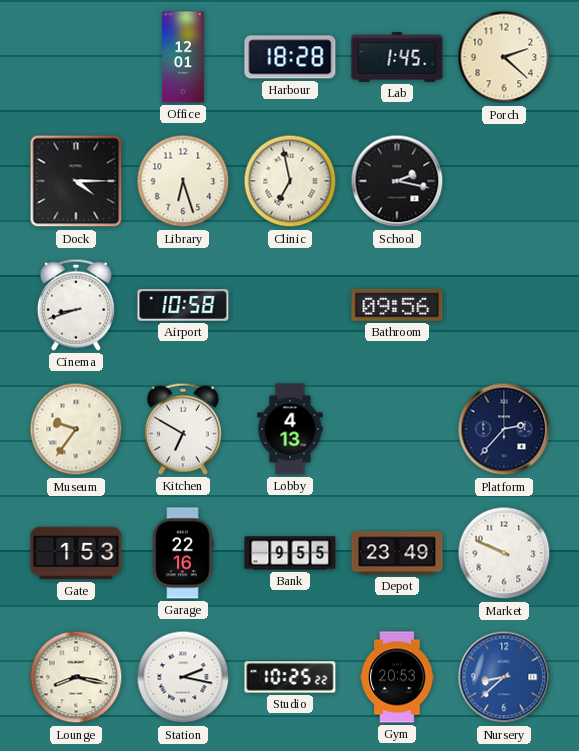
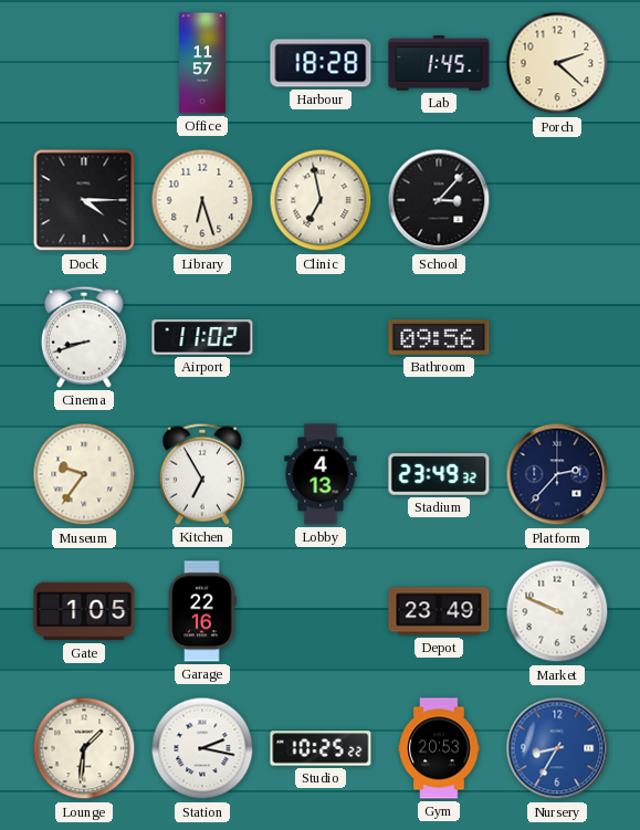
Office: 12:01 -> 11:57 (202, 63)
School: 2:17 -> 3:07 (439, 200)
Airport: 10:58 -> 11:02 (202, 337)
Kitchen: 6:50 -> 6:55 (202, 474)
Stadium: none -> 23:49 (439, 474)
Gate: 1:53 -> 1:05 (84, 611)
Bank: 9:55 -> none (290, 553)
Lounge: 8:17 -> 1:31 (84, 748)
Nursery: 8:38 -> 8:35 (557, 748)
